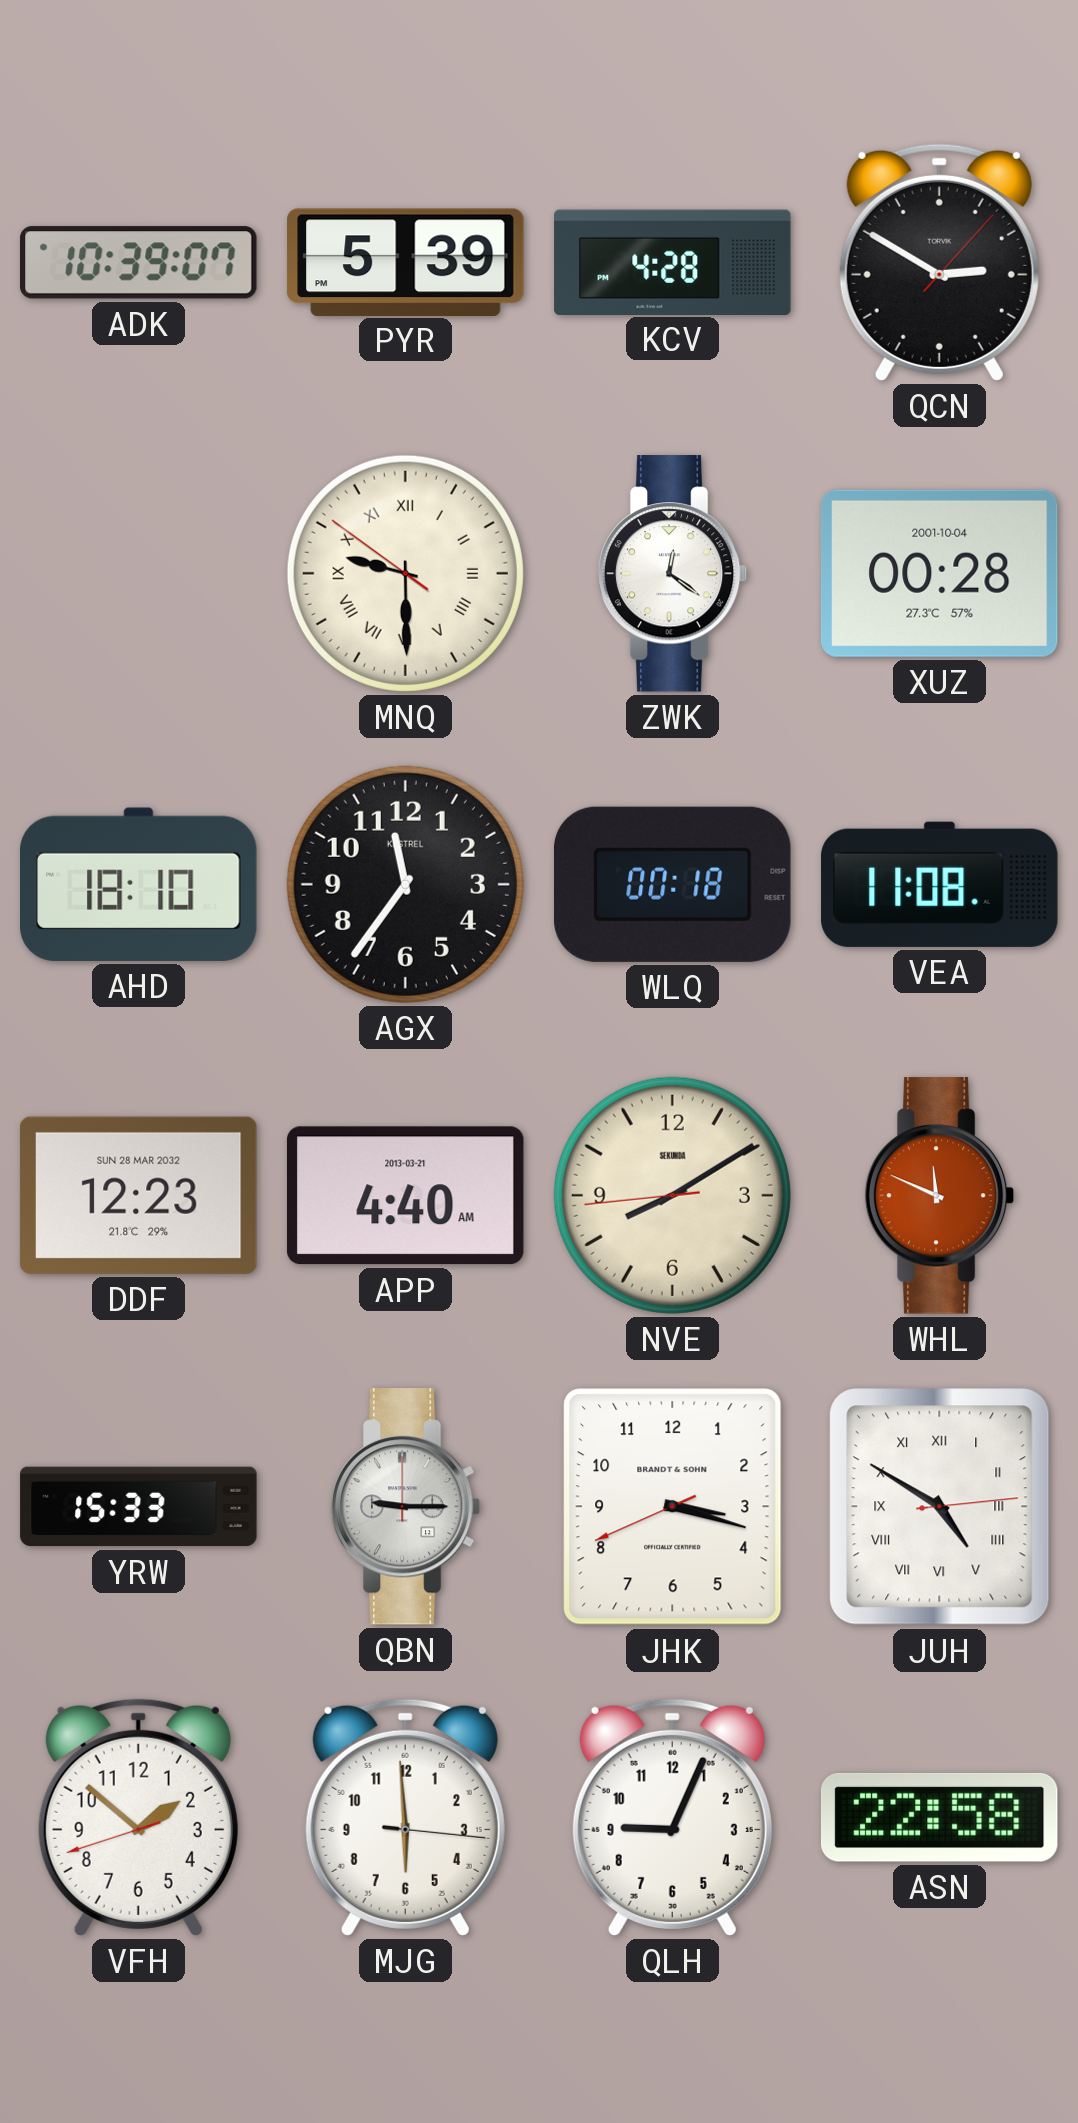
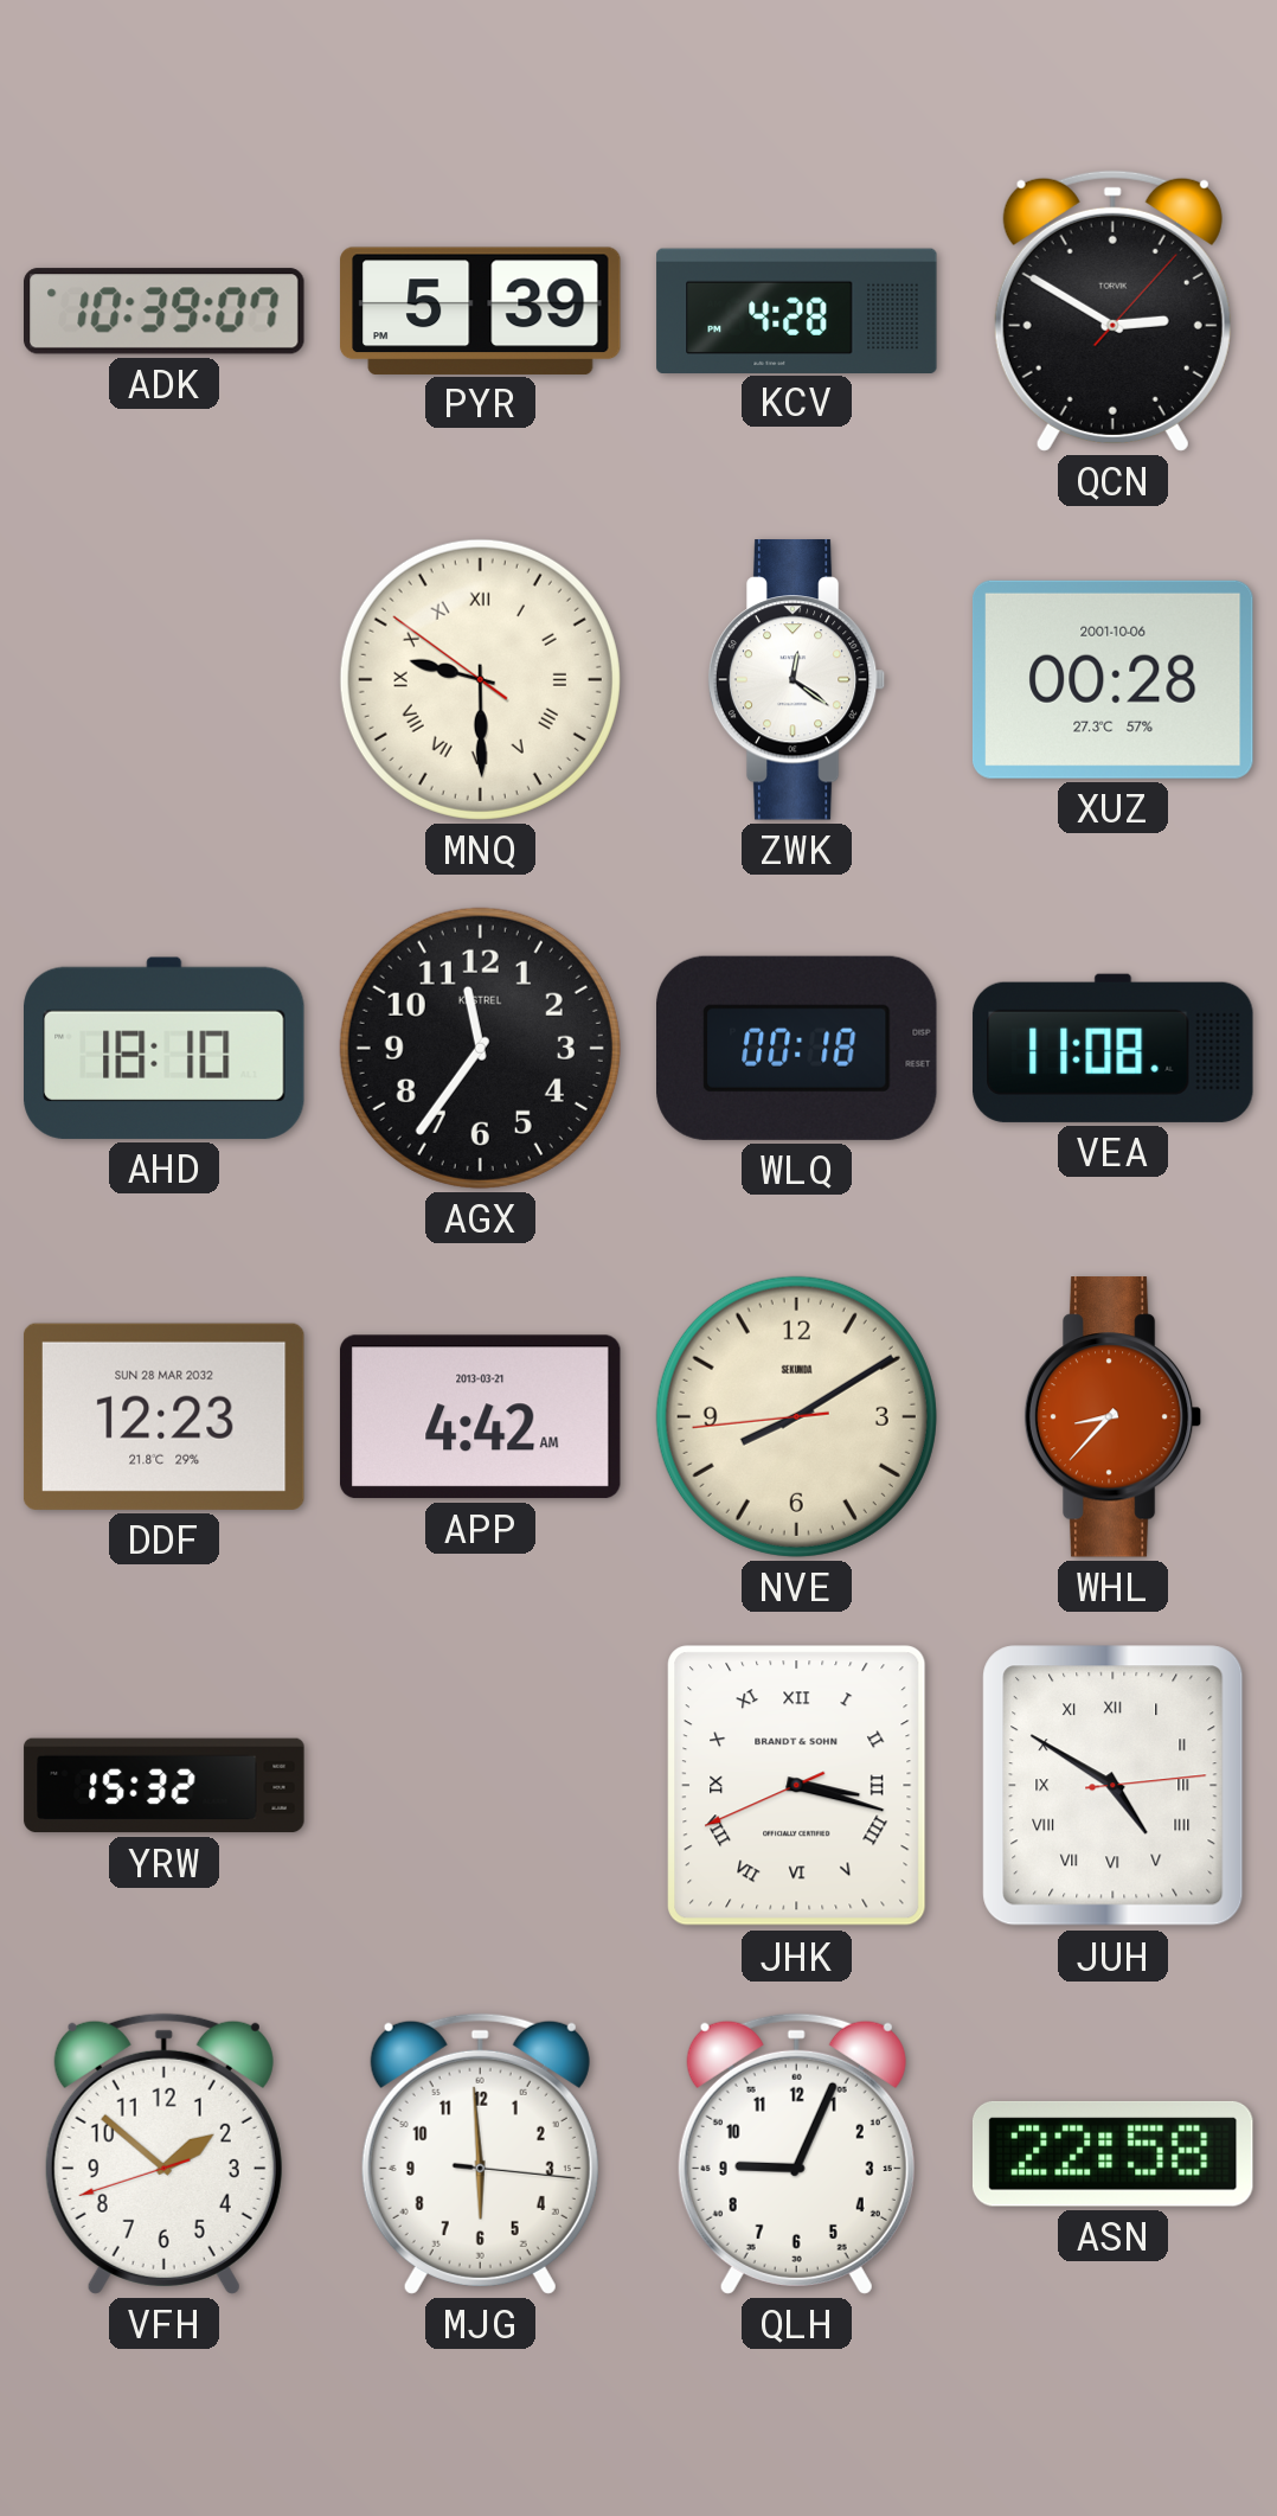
XUZ date: 2001-10-04 -> 2001-10-06 (1112, 679)
APP: 4:40 -> 4:42 (480, 1417)
WHL: 11:49 -> 8:37 (1114, 1417)
YRW: 15:33 -> 15:32 (165, 1786)
QBN: 9:15 -> none (406, 1507)
JHK numerals: Arabic -> Roman (797, 1786)
